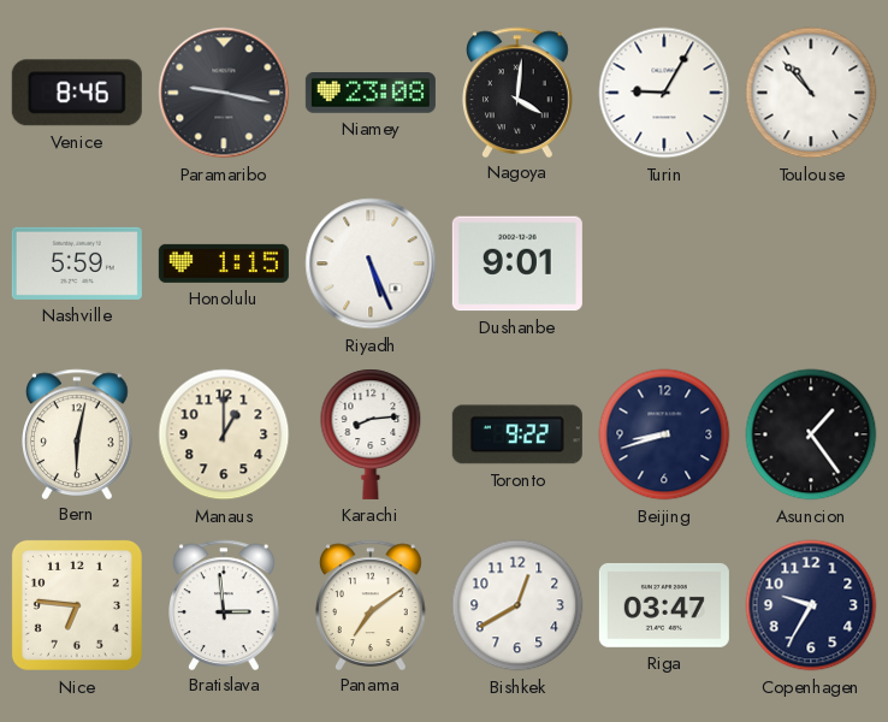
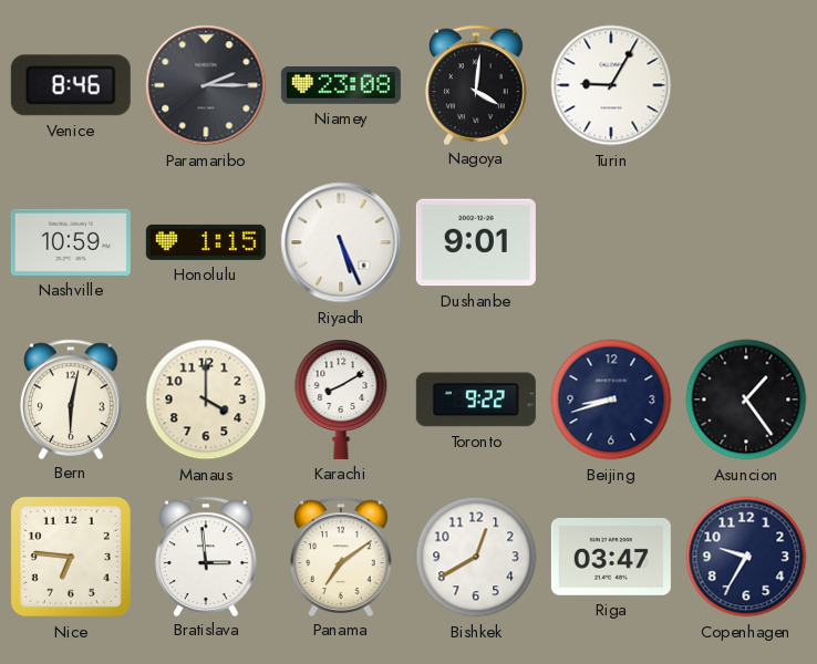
Paramaribo: 9:17 -> 2:15 (206, 85)
Toulouse: 10:53 -> none (811, 93)
Nashville: 5:59 -> 10:59 (71, 242)
Manaus: 1:00 -> 4:00 (206, 400)
Karachi: 8:14 -> 8:10 (341, 400)
